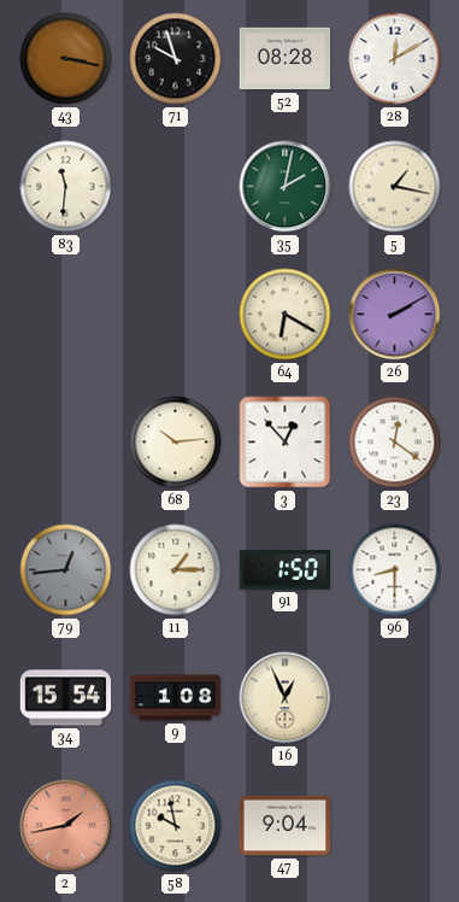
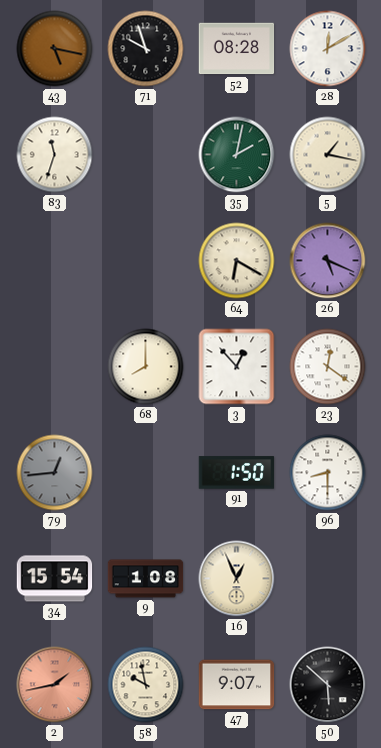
43: 3:17 -> 5:17 (55, 49)
83: 11:31 -> 11:33 (55, 155)
26: 2:10 -> 5:19 (328, 261)
68: 10:14 -> 8:00 (146, 367)
11: 1:15 -> none (176, 570)
47: 9:04 -> 9:07 (237, 685)
50: none -> 5:52 (328, 685)
